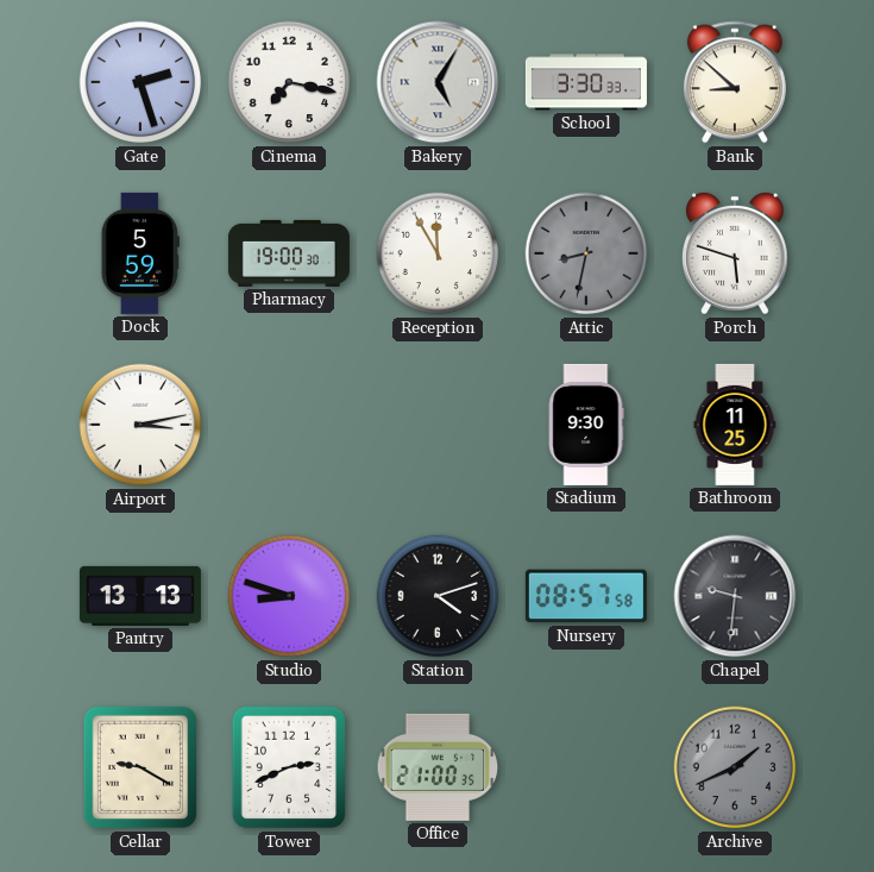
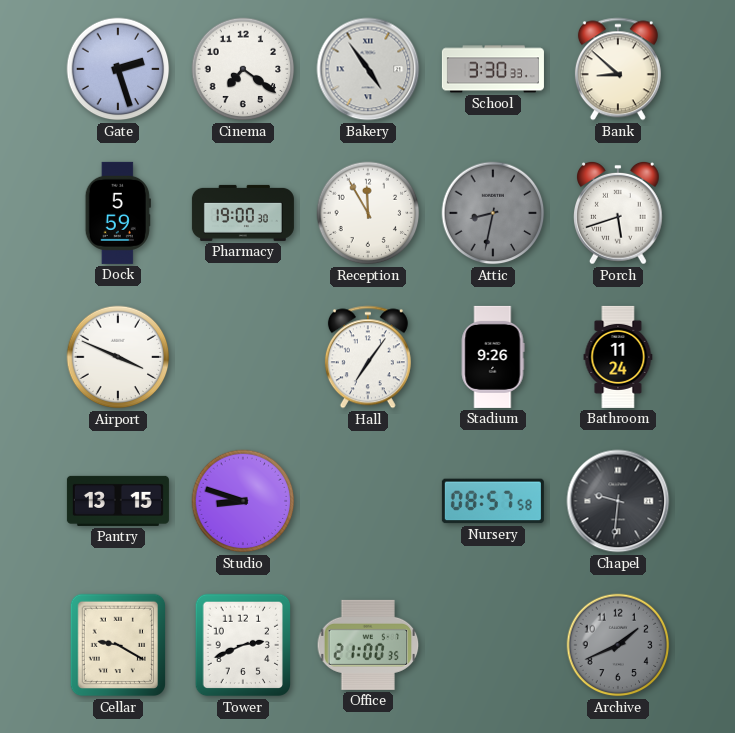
Cinema: 7:17 -> 7:21 (243, 69)
Bakery: 5:05 -> 4:54 (368, 69)
Porch: 5:48 -> 5:42 (619, 213)
Airport: 3:13 -> 3:49 (118, 357)
Hall: none -> 7:06 (368, 357)
Stadium: 9:30 -> 9:26 (493, 357)
Bathroom: 11:25 -> 11:24 (618, 357)
Pantry: 13:13 -> 13:15 (118, 501)
Station: 4:12 -> none (438, 596)
